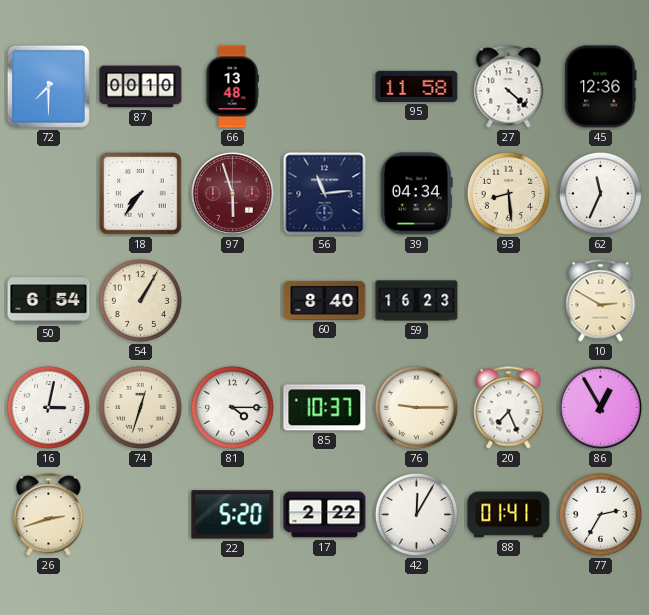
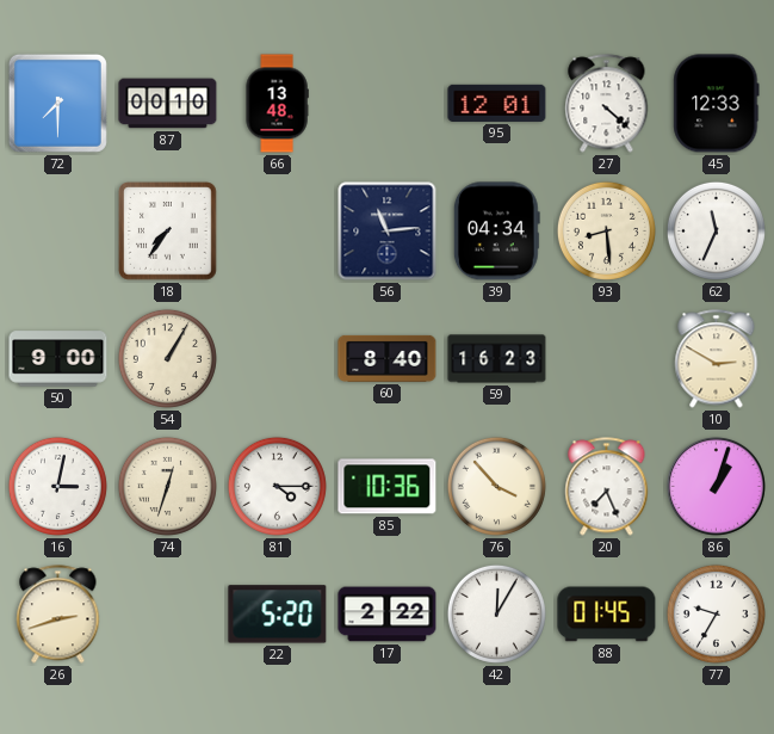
95: 11:58 -> 12:01 (497, 103)
45: 12:36 -> 12:33 (717, 104)
97: 5:57 -> none (232, 193)
50: 6:54 -> 9:00 (58, 359)
85: 10:37 -> 10:36 (388, 487)
76: 9:15 -> 3:53 (496, 486)
86: 12:55 -> 1:03 (716, 486)
88: 01:41 -> 01:45 (607, 615)
77: 2:35 -> 9:35 (716, 613)
